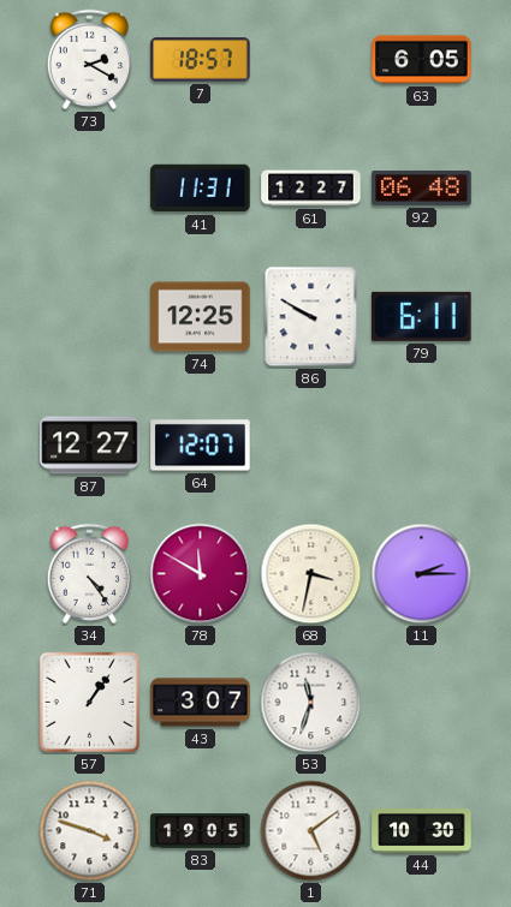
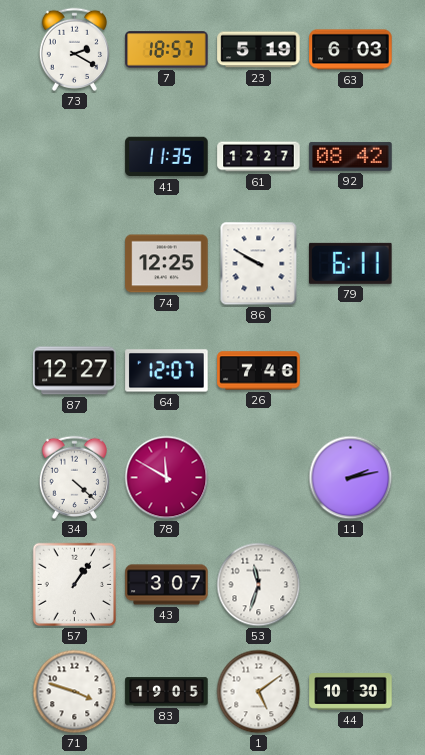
23: none -> 5:19 (259, 50)
63: 6:05 -> 6:03 (351, 50)
41: 11:31 -> 11:35 (167, 157)
92: 06:48 -> 08:42 (351, 157)
26: none -> 7:46 (259, 371)
34: 4:24 -> 4:22 (74, 477)
68: 3:32 -> none (311, 574)
11: 2:15 -> 2:13 (351, 478)
